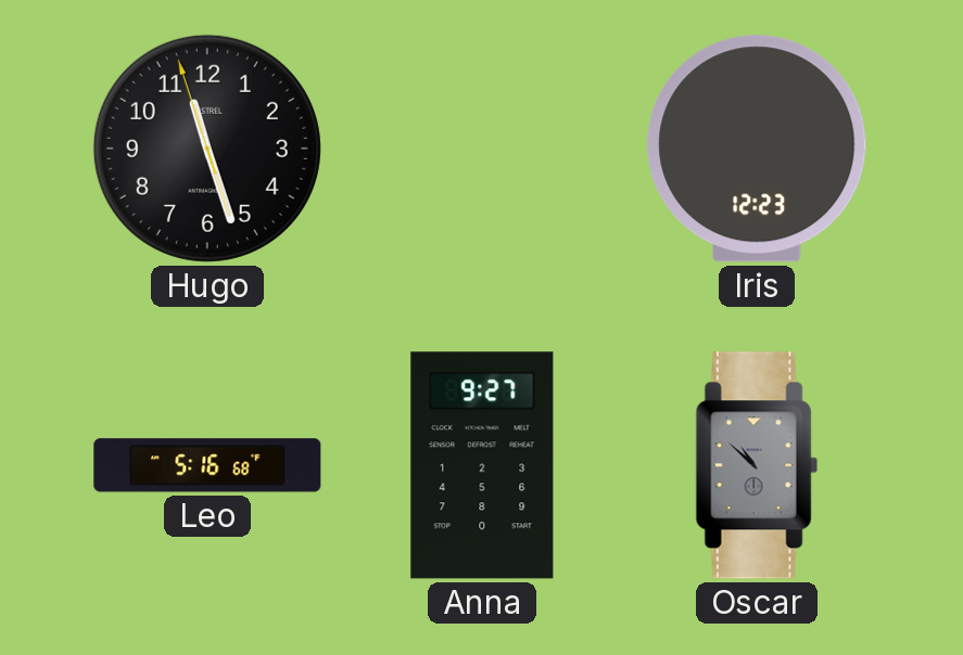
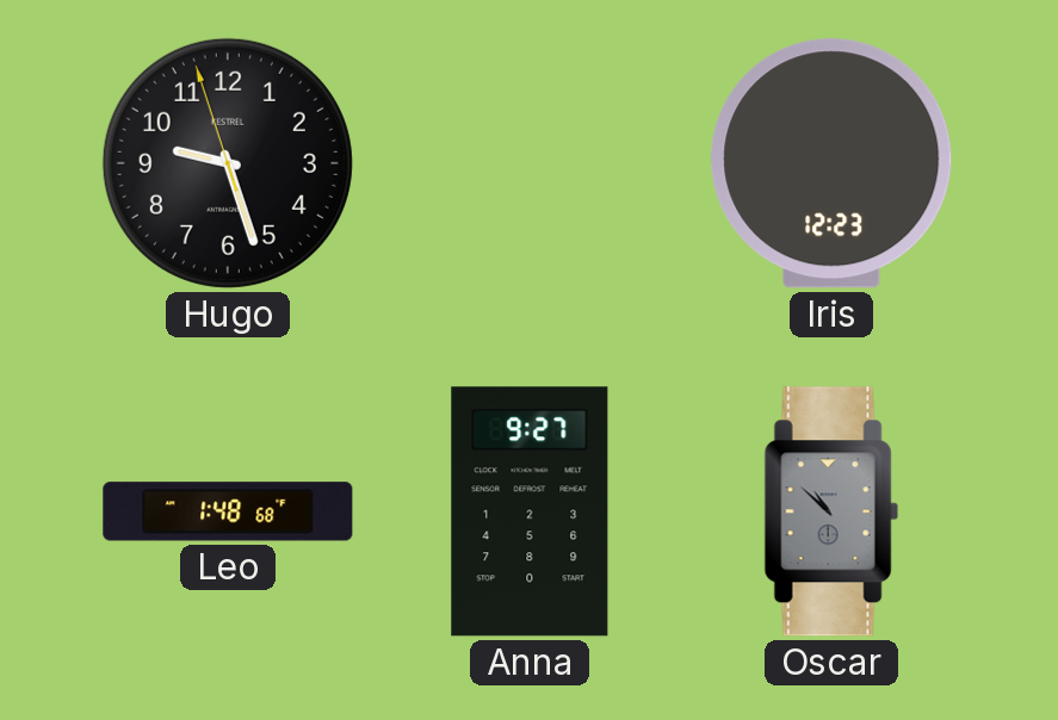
Hugo: 11:26 -> 9:26 (228, 163)
Leo: 5:16 -> 1:48 (228, 511)
